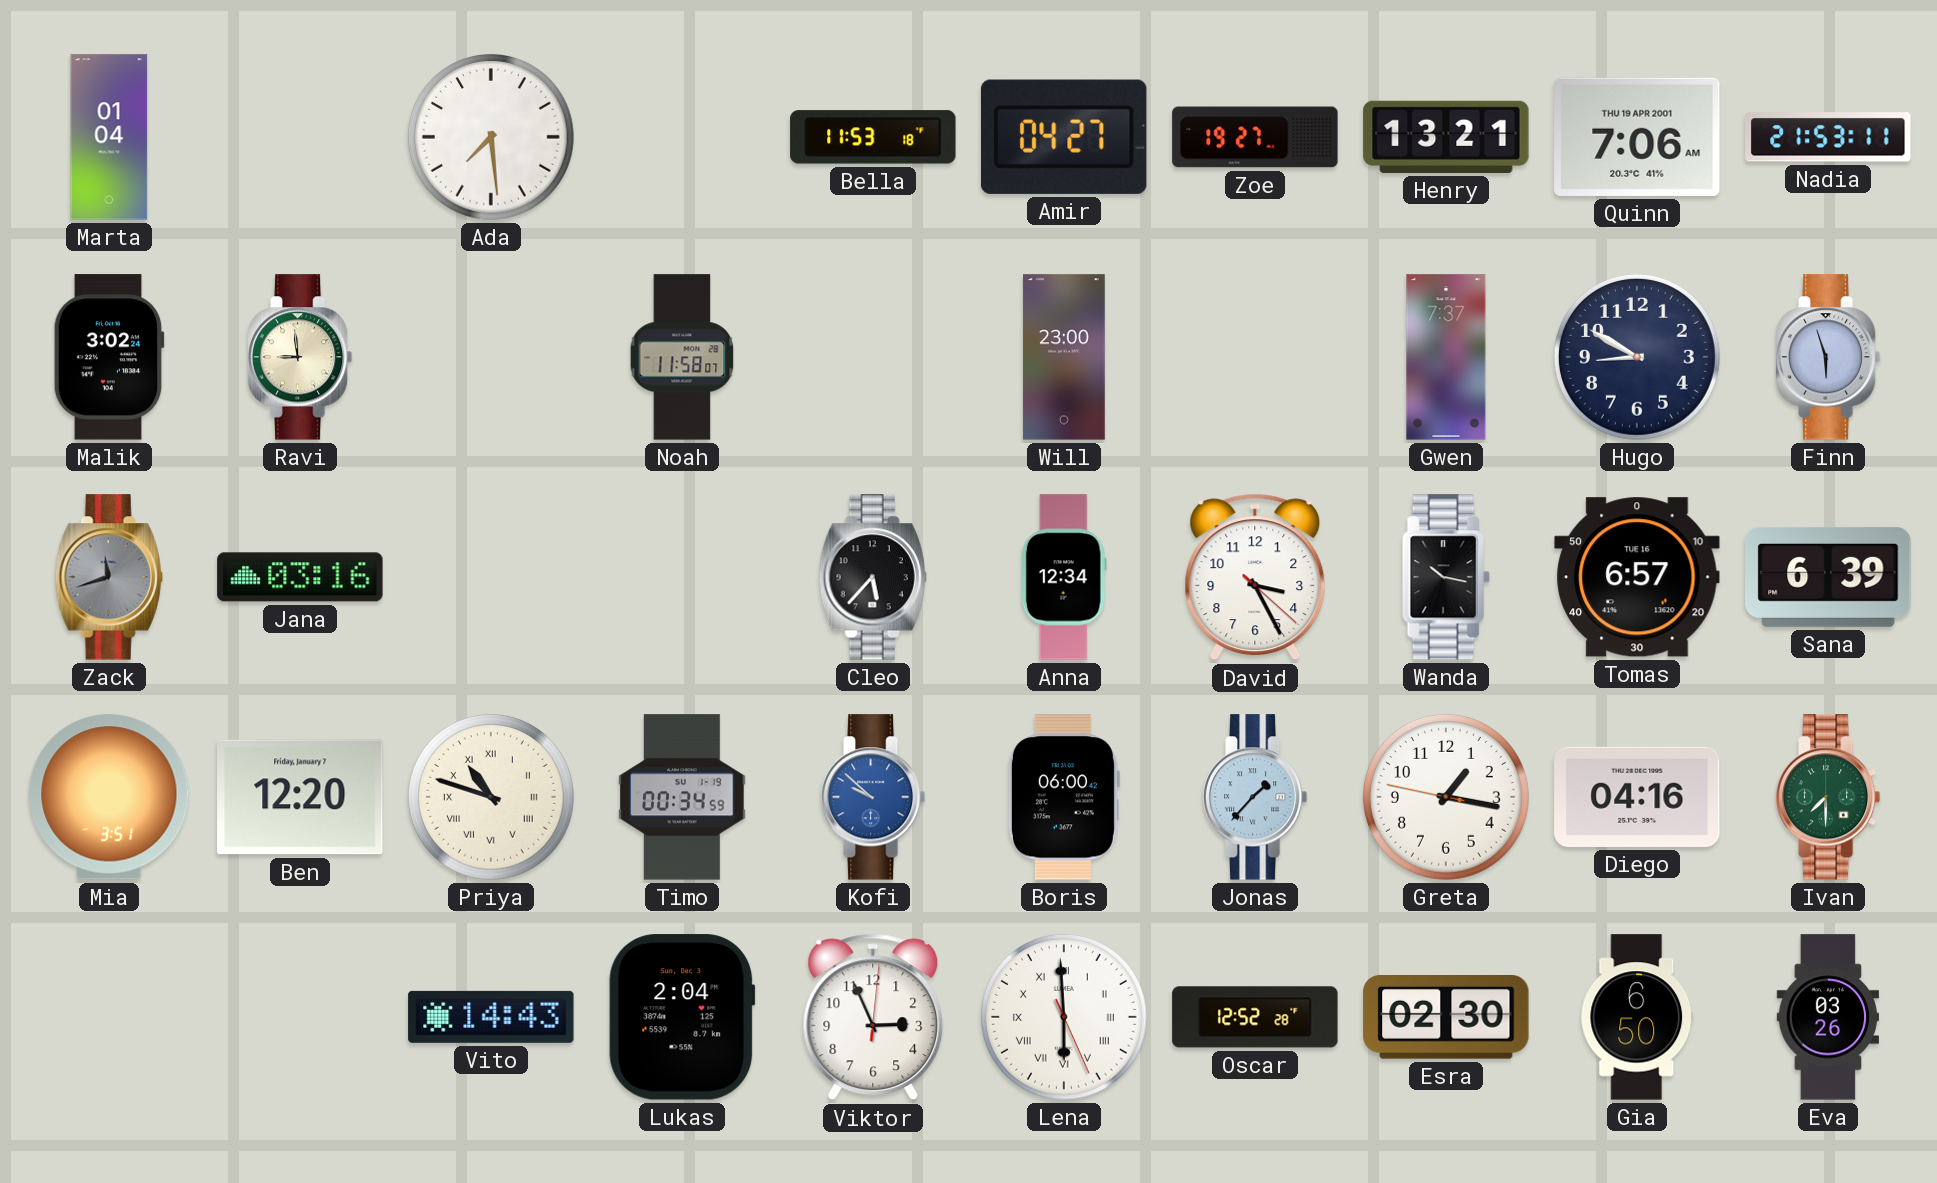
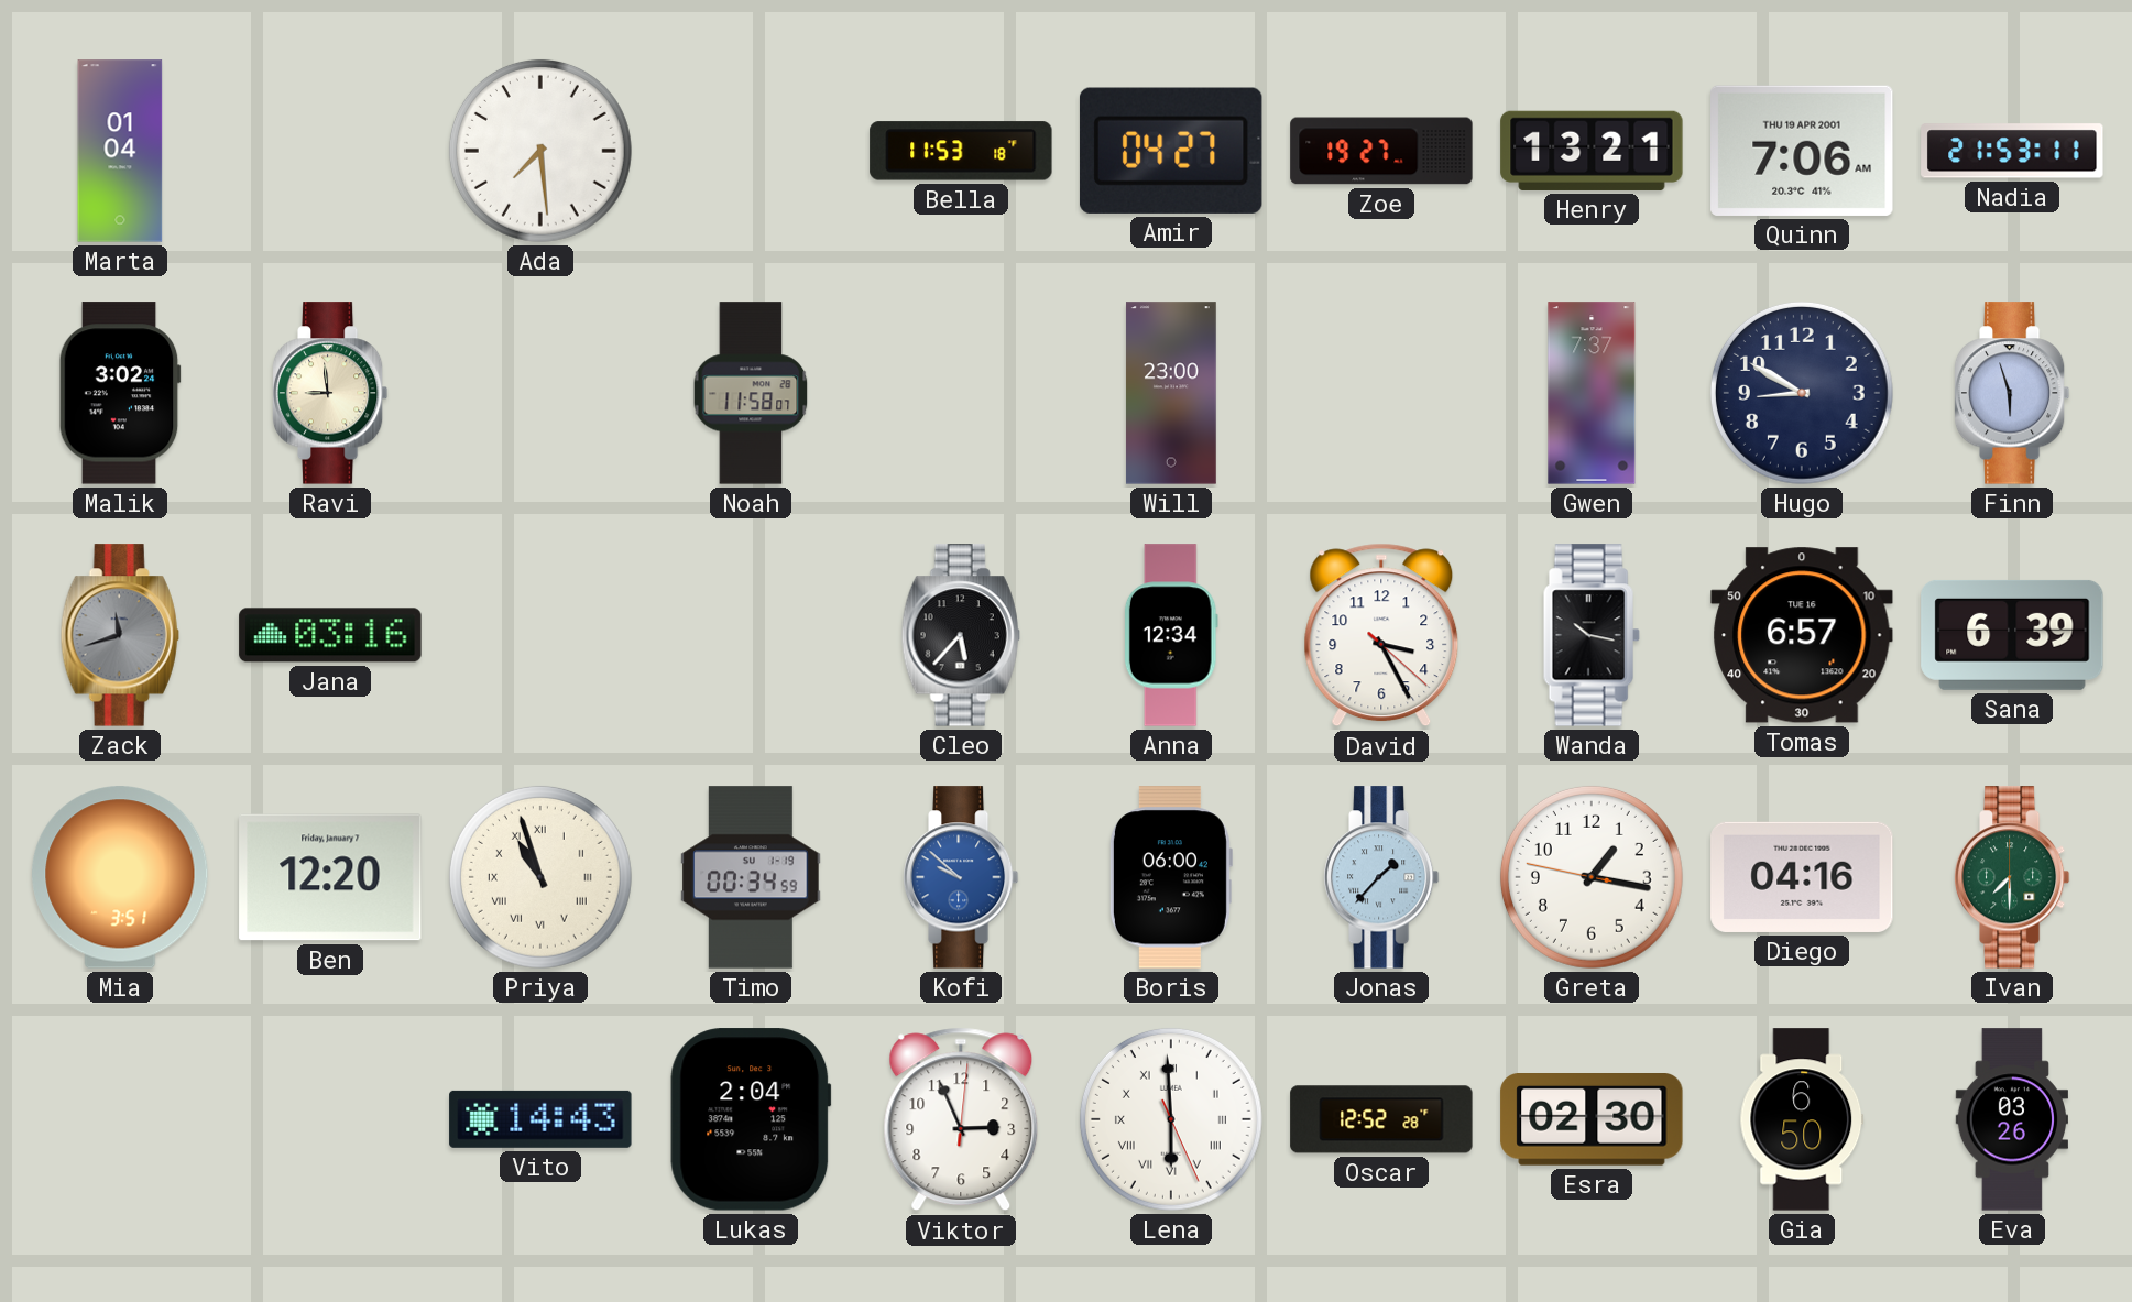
Priya: 10:48 -> 10:57 (540, 877)
